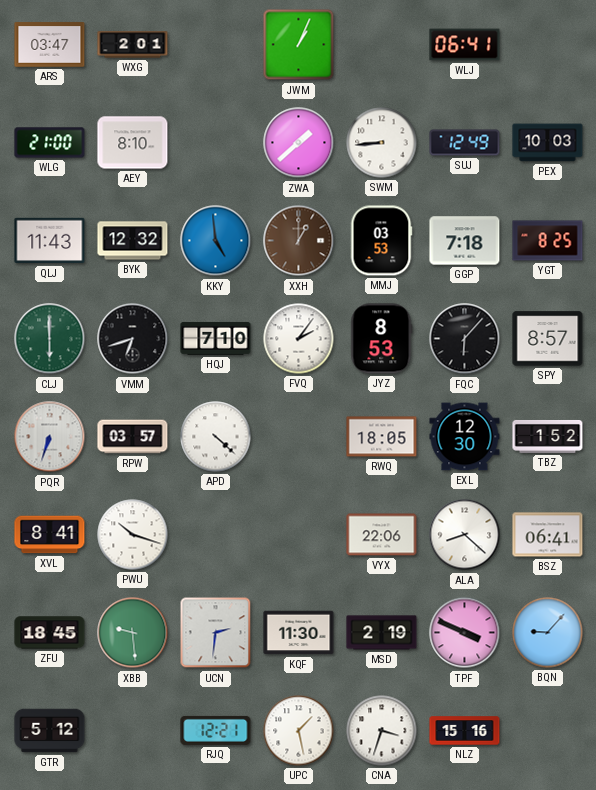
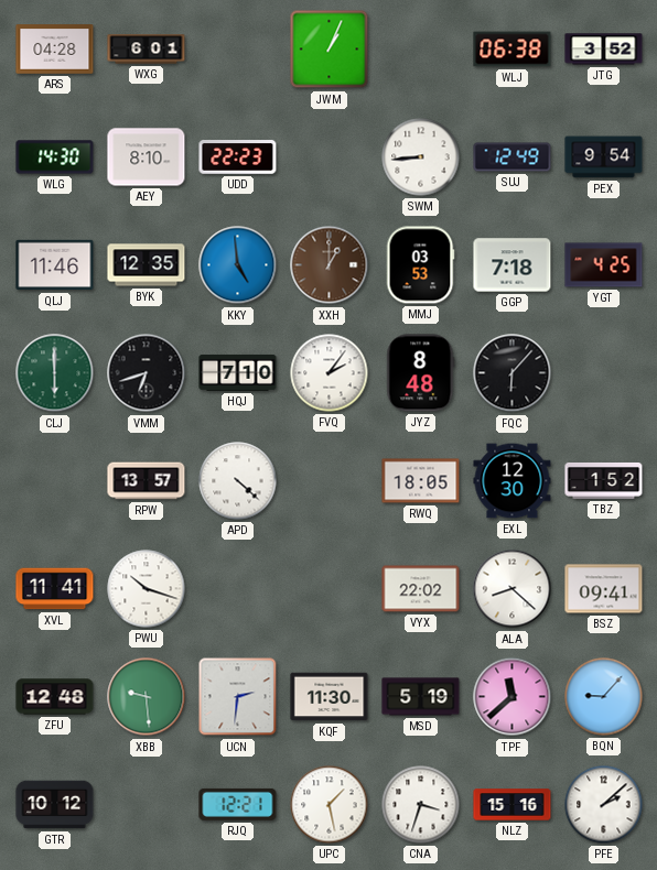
ARS: 03:47 -> 04:28 (55, 50)
WXG: 2:01 -> 6:01 (147, 50)
WLJ: 06:41 -> 06:38 (513, 50)
JTG: none -> 3:52 (604, 50)
WLG: 21:00 -> 14:30 (55, 157)
UDD: none -> 22:23 (238, 157)
ZWA: 1:38 -> none (299, 143)
PEX: 10:03 -> 9:54 (604, 157)
QLJ: 11:43 -> 11:46 (55, 265)
BYK: 12:32 -> 12:35 (147, 265)
YGT: 8:25 -> 4:25 (604, 265)
JYZ: 8:53 -> 8:48 (421, 373)
SPY: 8:57 -> none (548, 339)
PQR: 6:33 -> none (50, 437)
RPW: 03:57 -> 13:57 (147, 481)
XVL: 8:41 -> 11:41 (55, 589)
VYX: 22:06 -> 22:02 (421, 589)
BSZ: 06:41 -> 09:41 (604, 589)
ZFU: 18:45 -> 12:48 (55, 697)
MSD: 2:19 -> 5:19 (421, 697)
TPF: 3:49 -> 11:38 (513, 697)
GTR: 5:12 -> 10:12 (55, 805)
PFE: none -> 2:08 (604, 805)
